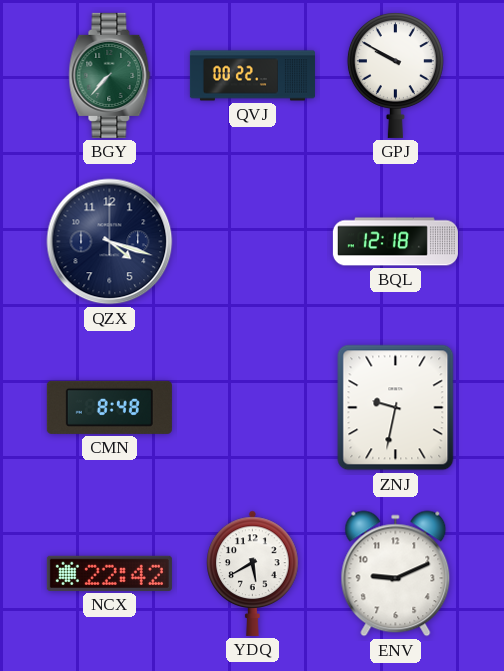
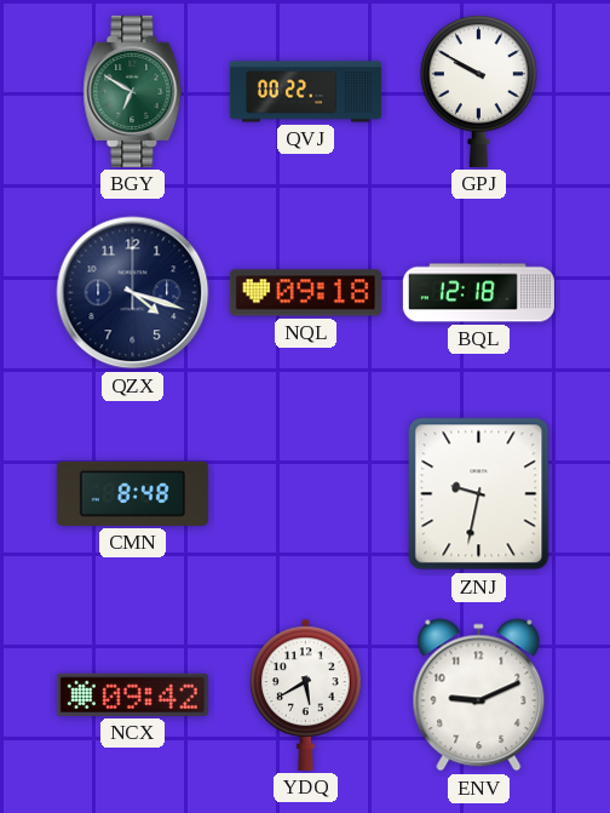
BGY: 7:37 -> 6:50 (133, 91)
NQL: none -> 09:18 (305, 293)
NCX: 22:42 -> 09:42 (132, 694)
